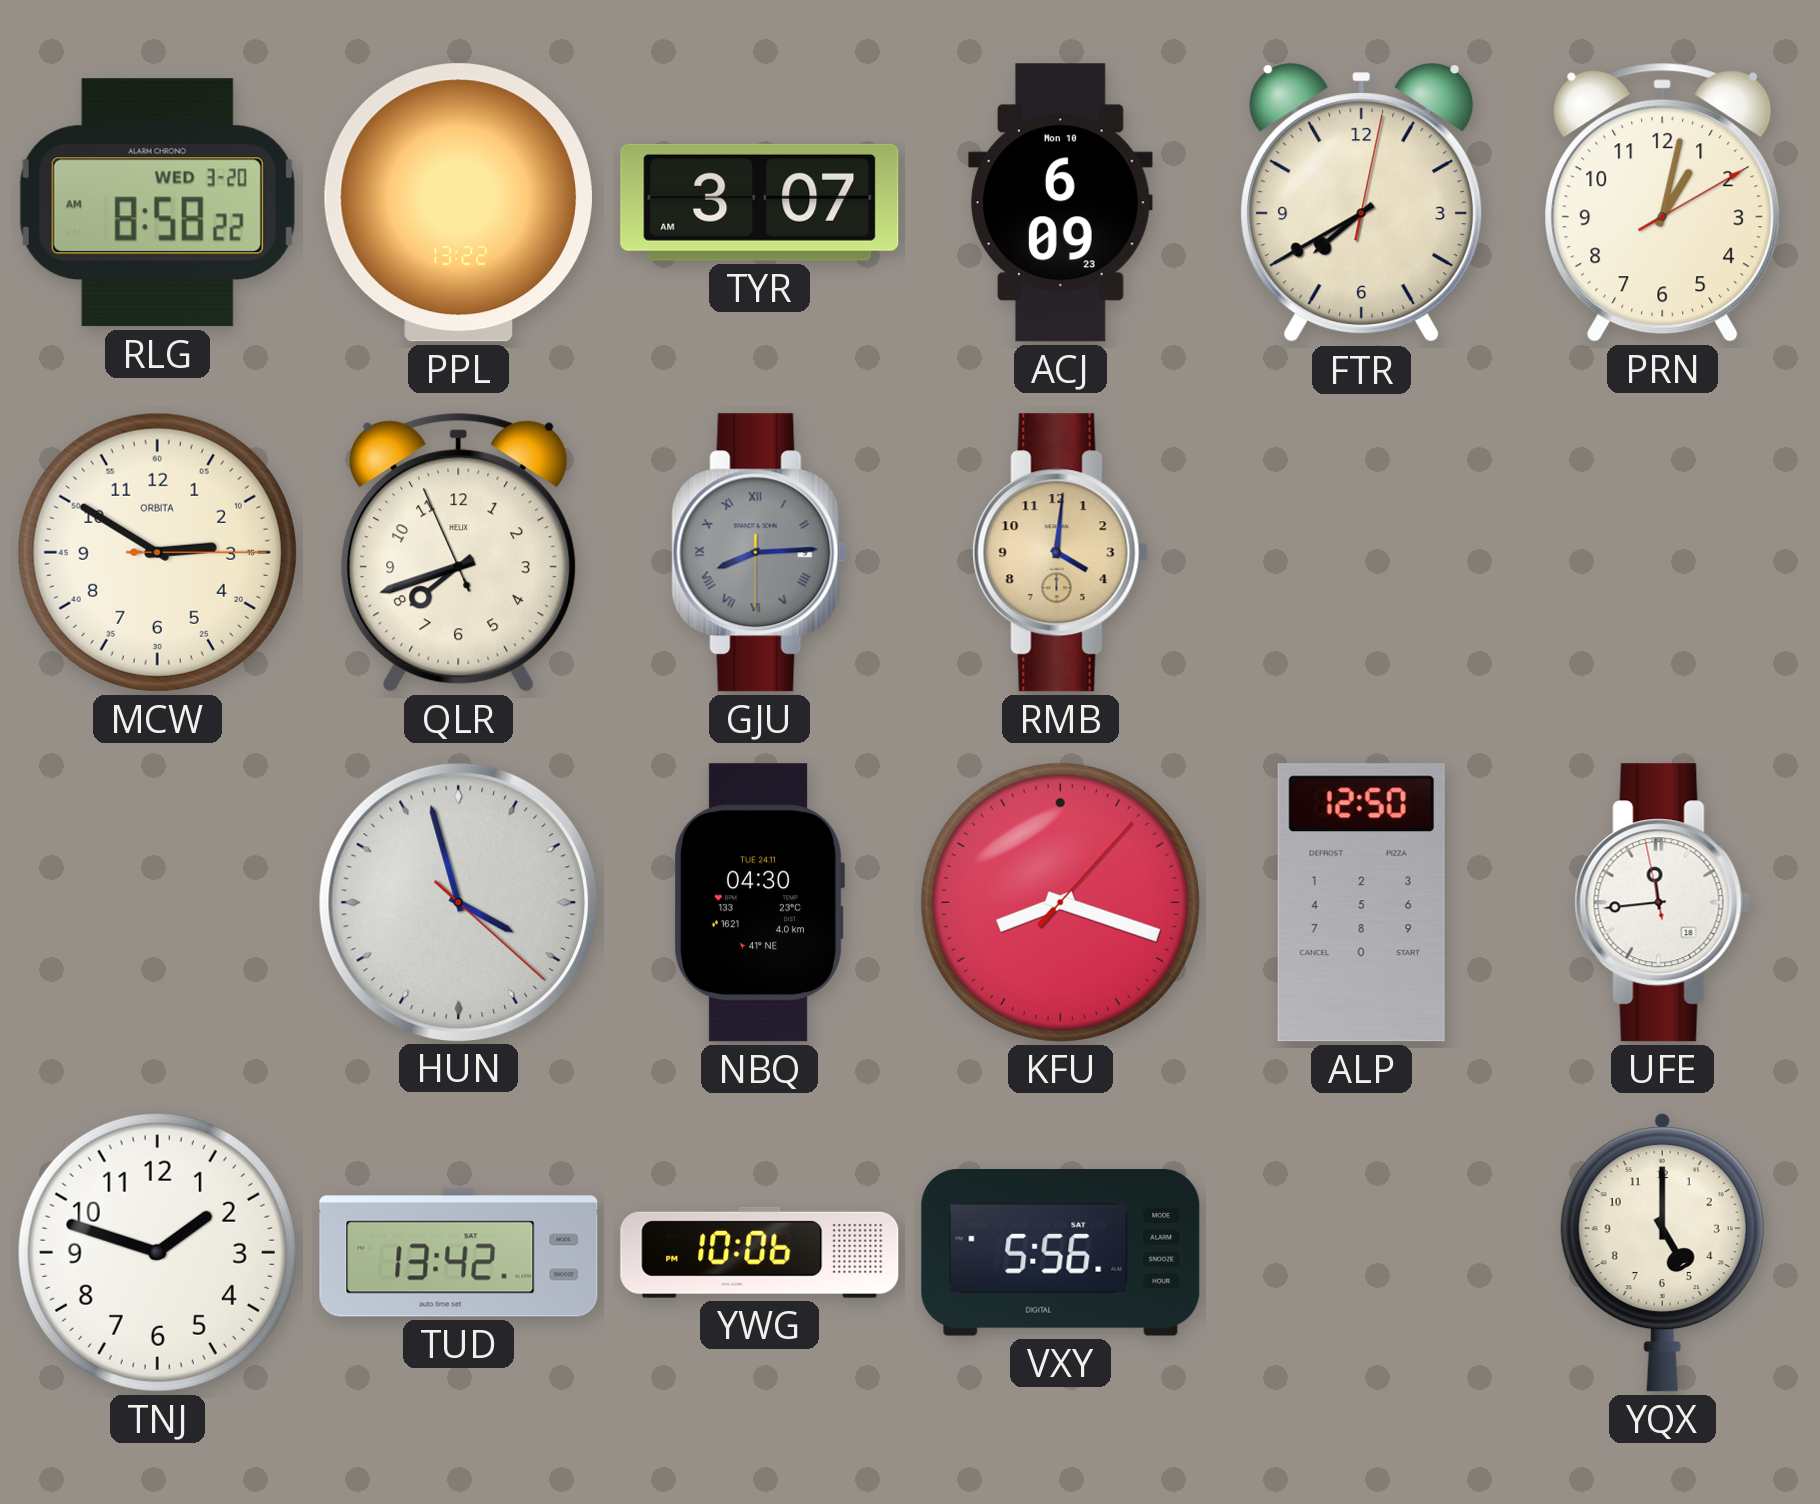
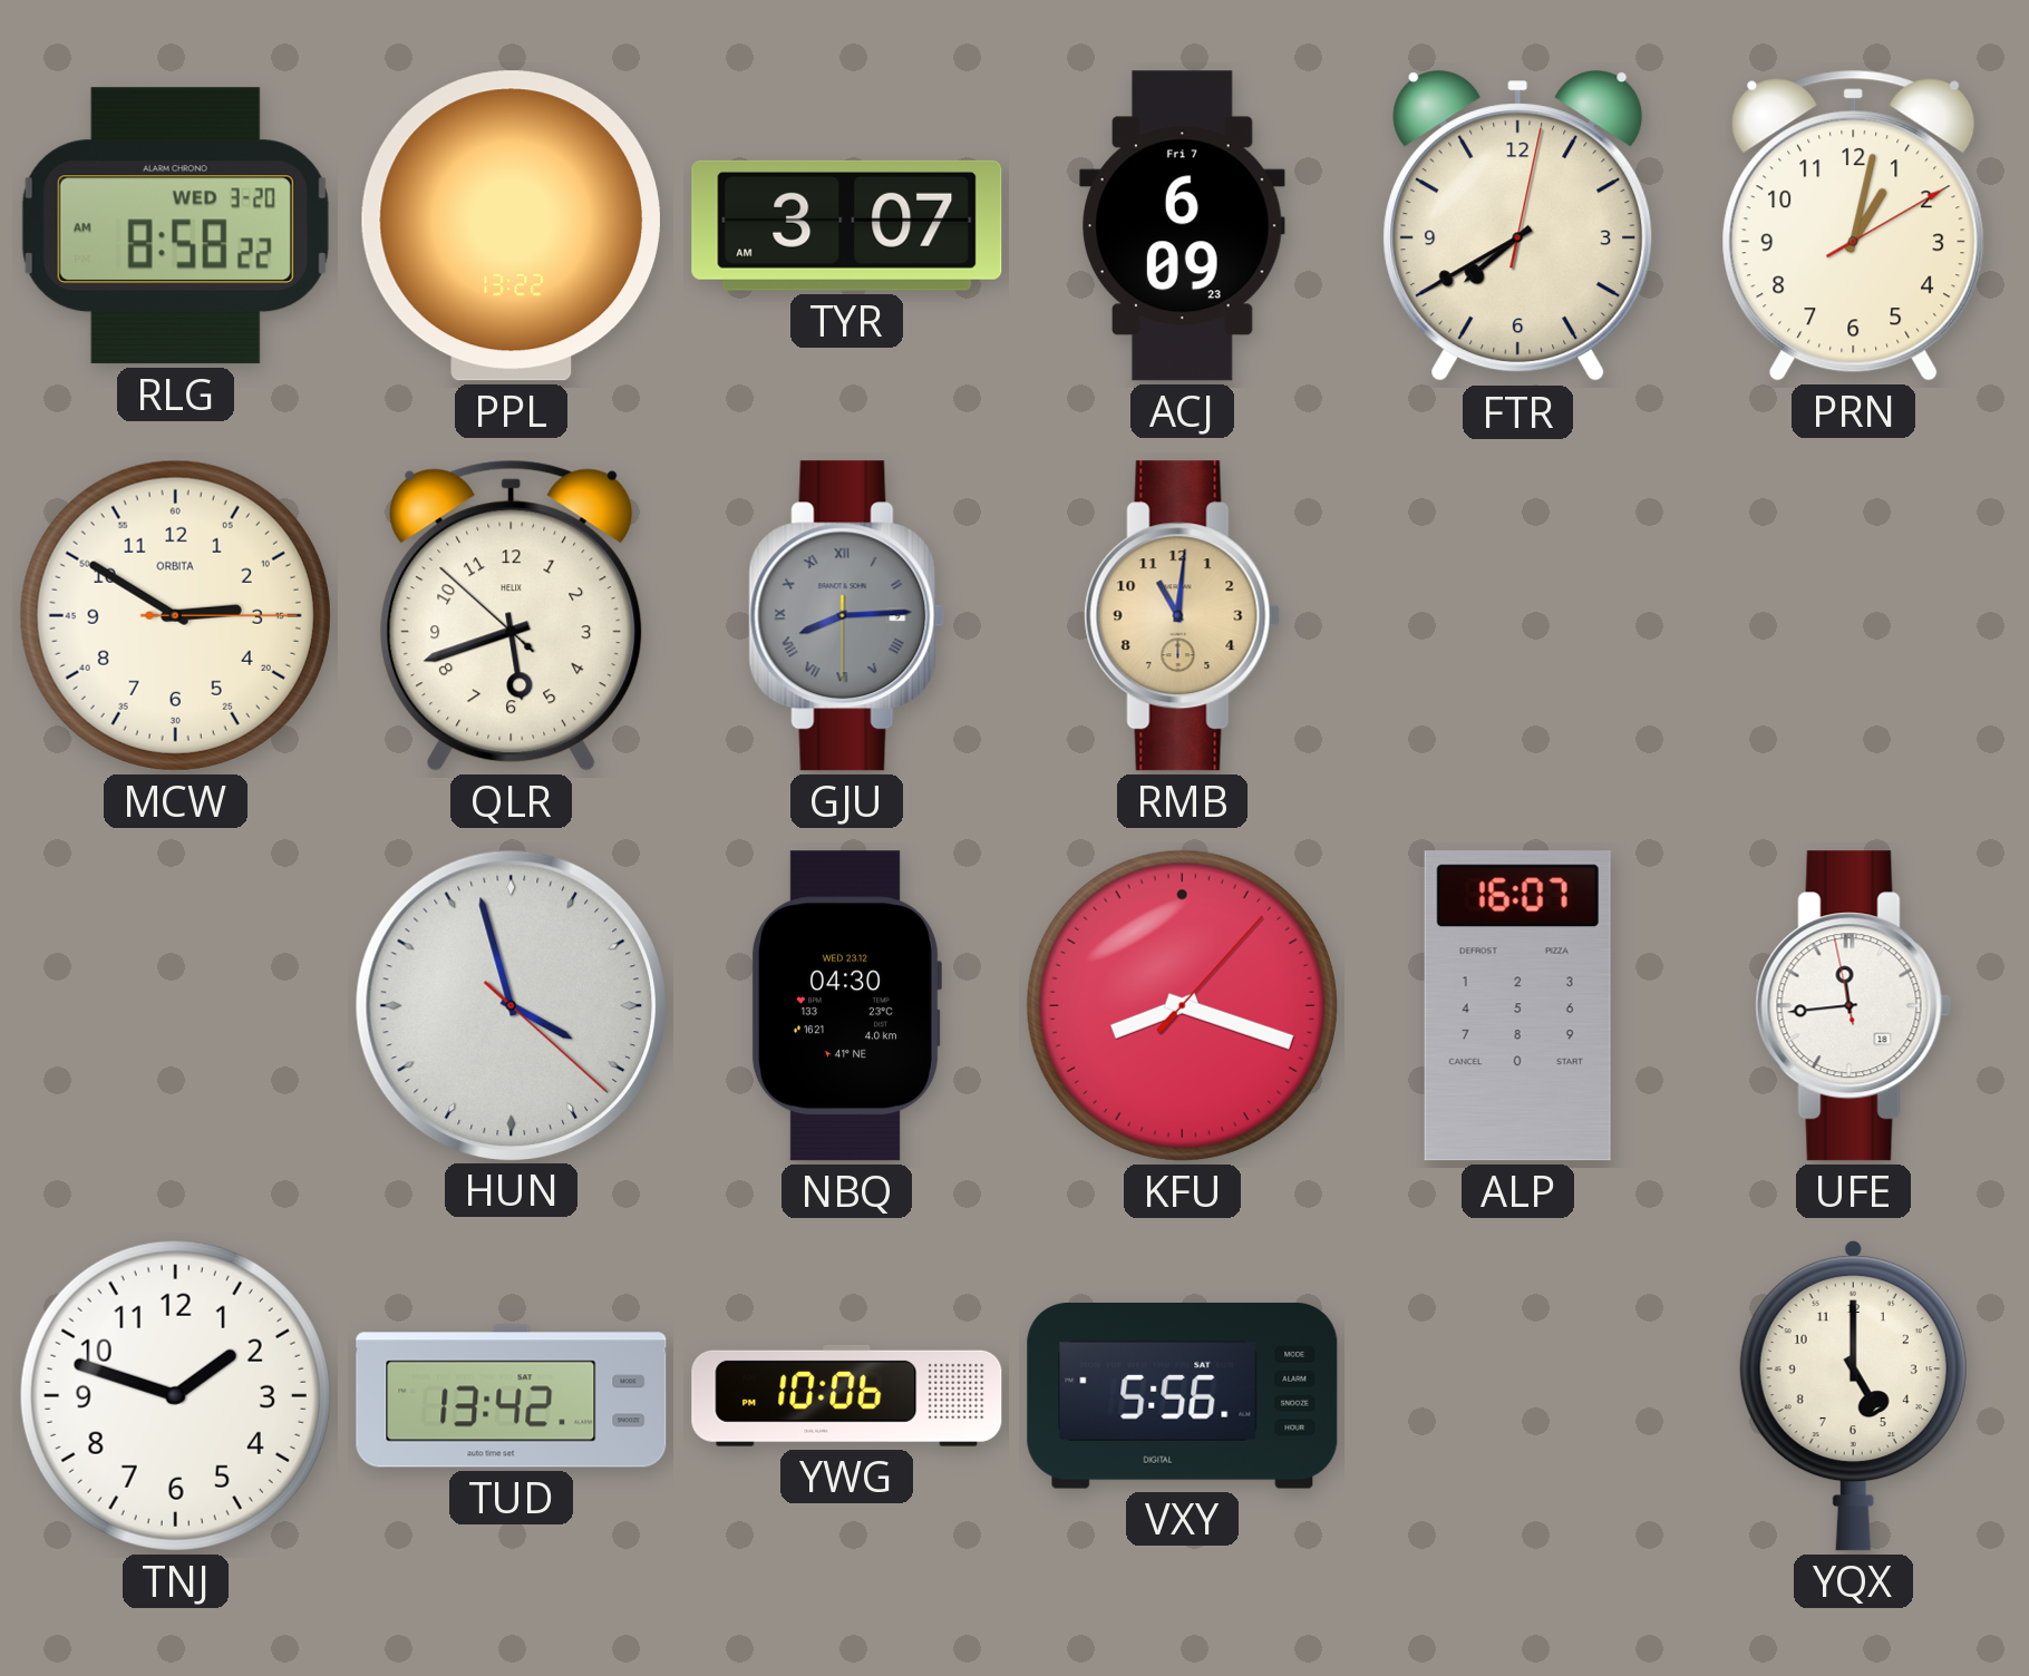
ACJ date: Mon 10 -> Fri 7 (1183, 226)
QLR: 7:41 -> 5:41 (512, 615)
RMB: 4:01 -> 11:01 (1183, 616)
NBQ date: TUE 24.11 -> WED 23.12 (846, 1006)
ALP: 12:50 -> 16:07 (1517, 1006)
